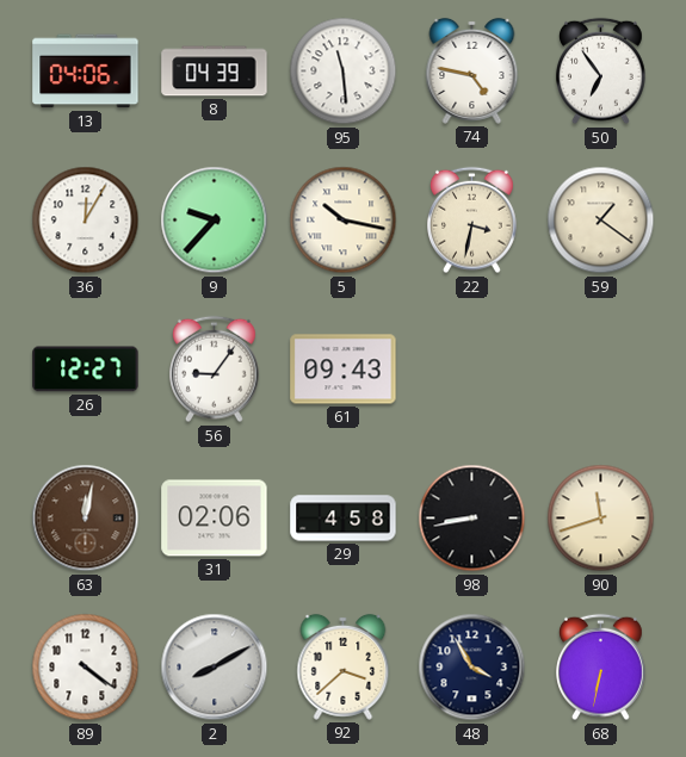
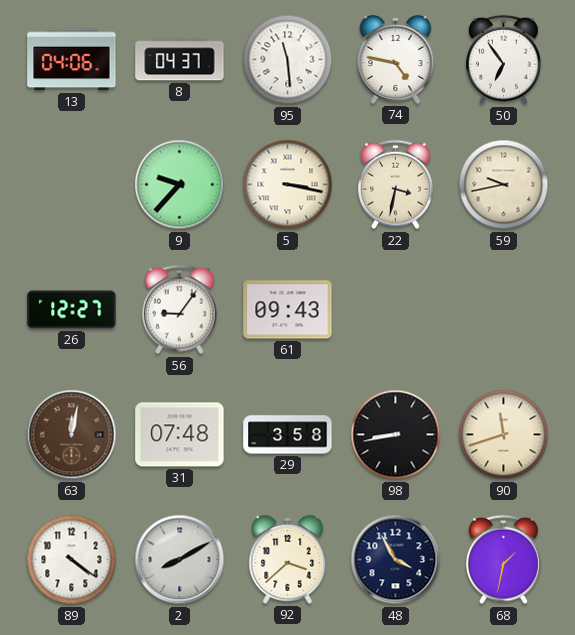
8: 04:39 -> 04:37 (180, 60)
36: 12:05 -> none (86, 221)
5: 10:17 -> 3:17 (288, 185)
59: 1:21 -> 9:43 (504, 185)
31: 02:06 -> 07:48 (180, 435)
29: 4:58 -> 3:58 (288, 435)
68: 6:32 -> 1:32 (504, 560)
